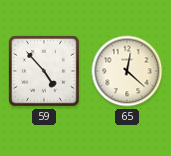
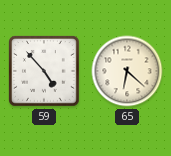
65: 12:22 -> 6:22 (127, 71)
